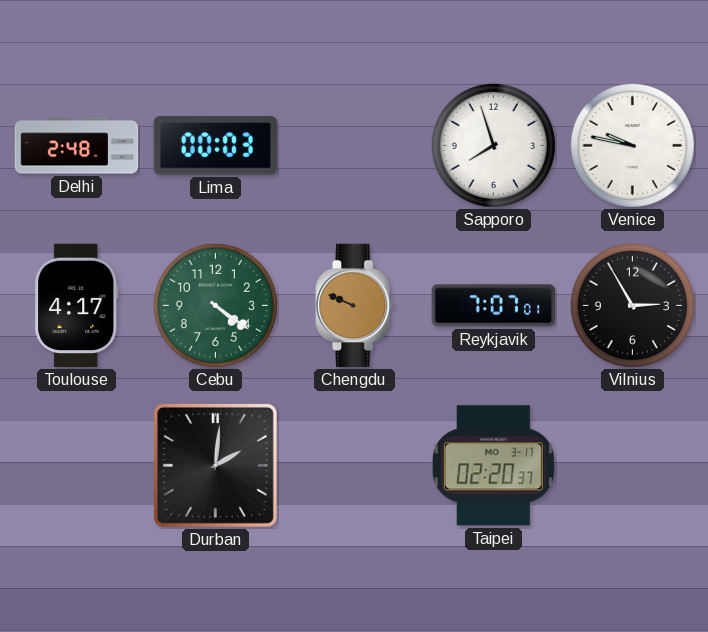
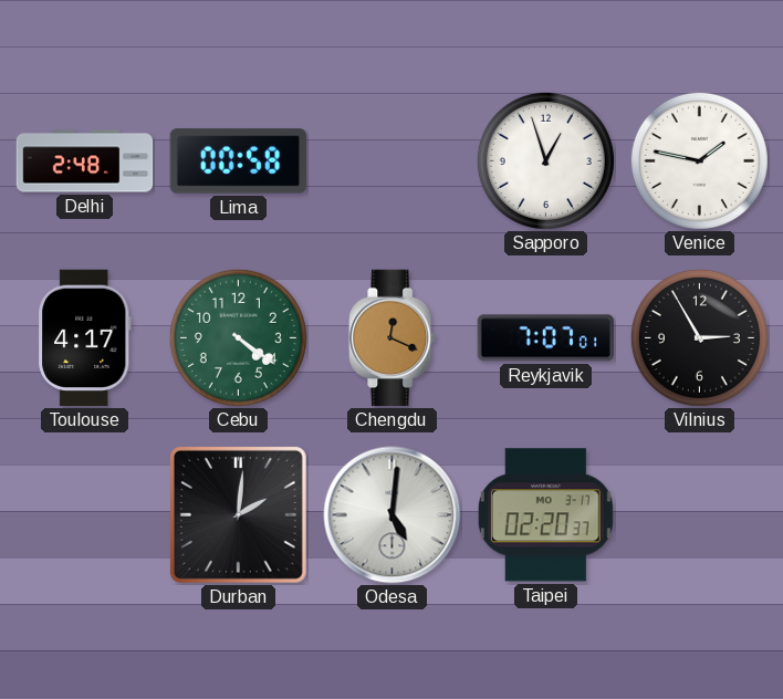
Lima: 00:03 -> 00:58 (239, 161)
Sapporo: 7:57 -> 12:57 (545, 160)
Venice: 9:47 -> 1:47 (699, 160)
Chengdu: 9:49 -> 12:19 (393, 338)
Odesa: none -> 5:01 (393, 515)
